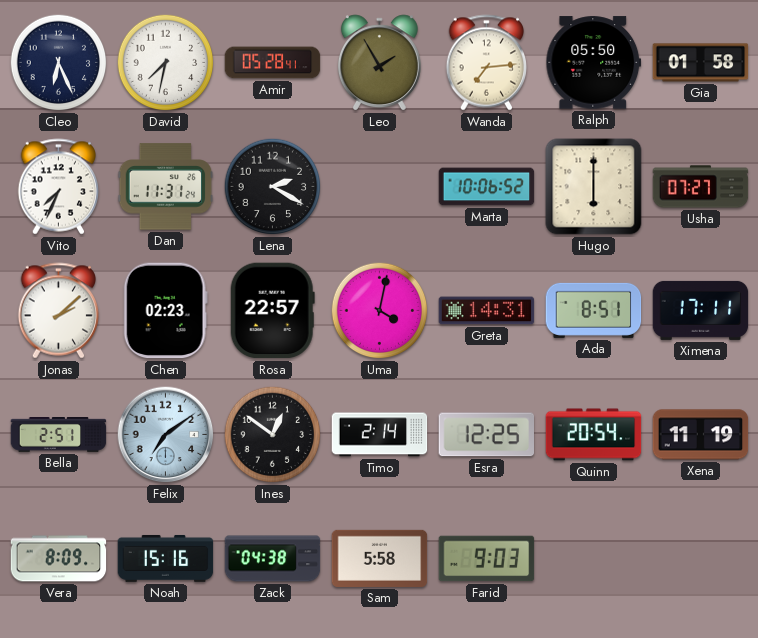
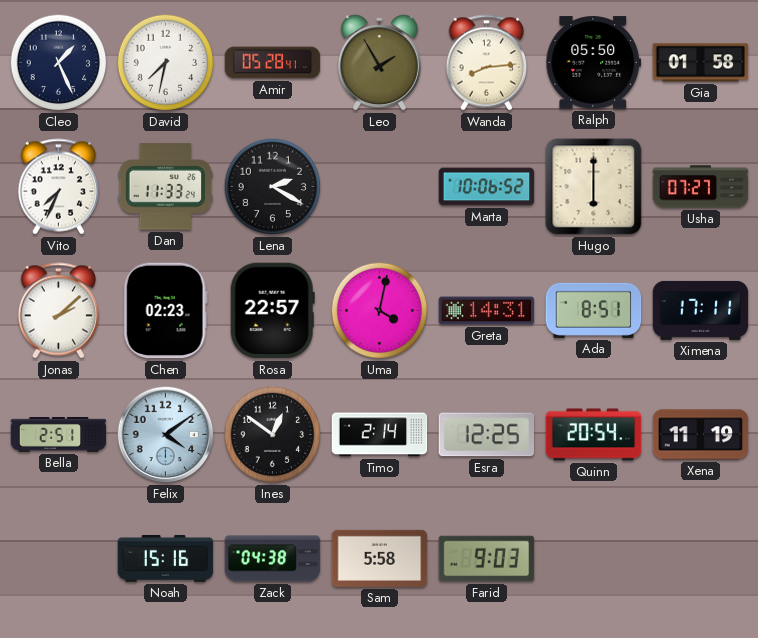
Cleo: 6:26 -> 1:26 (59, 63)
Wanda: 7:14 -> 8:14 (487, 63)
Dan: 11:31 -> 11:33 (166, 187)
Felix: 7:09 -> 4:09 (166, 435)
Vera: 8:09 -> none (59, 559)
